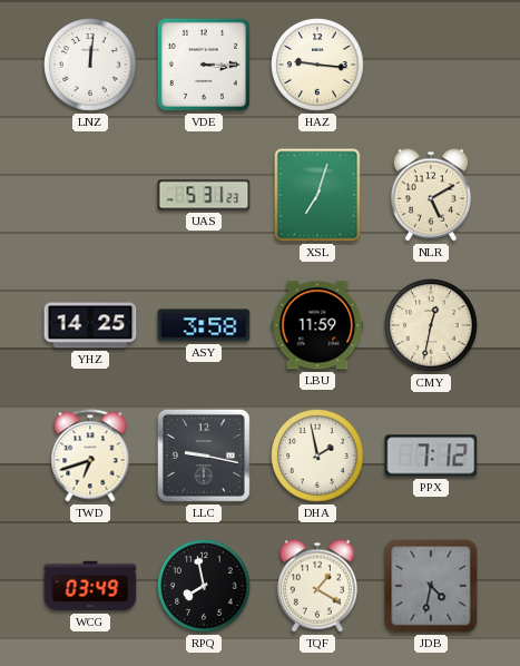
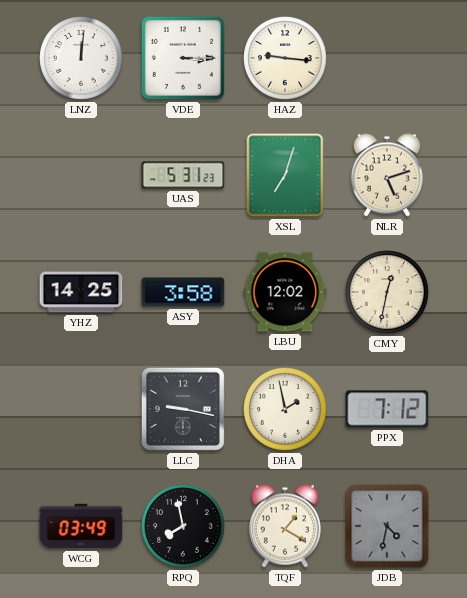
NLR: 5:10 -> 5:12 (387, 175)
LBU: 11:59 -> 12:02 (285, 292)
TWD: 6:42 -> none (90, 456)
